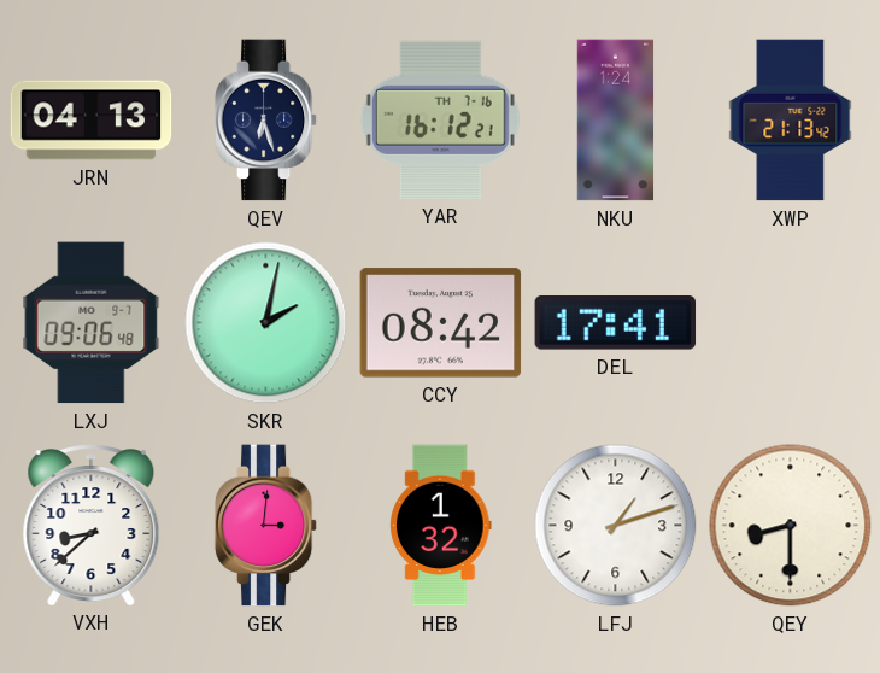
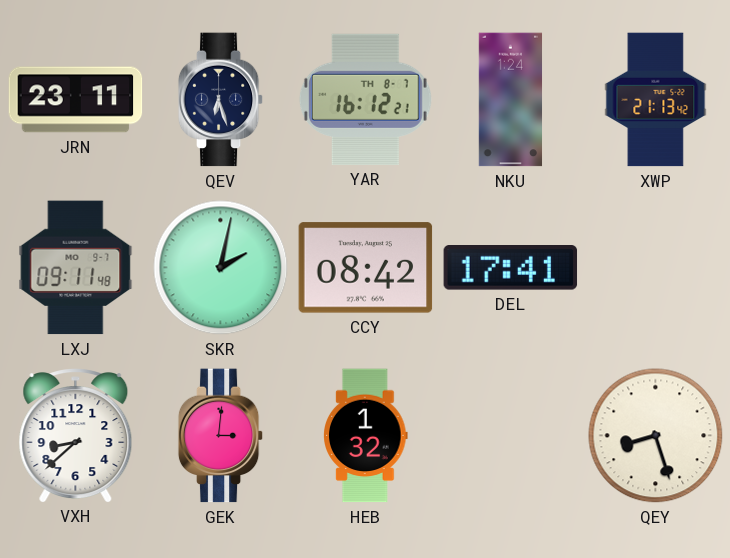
JRN: 04:13 -> 23:11 (76, 100)
YAR date: TH 7-16 -> TH 8-7 (365, 99)
LXJ: 09:06 -> 09:11 (76, 268)
LFJ: 1:12 -> none (616, 526)
QEY: 8:30 -> 8:27 (656, 436)
